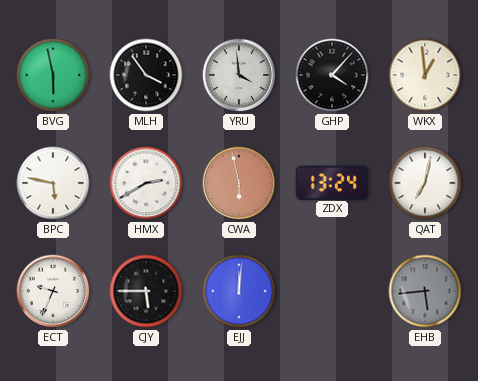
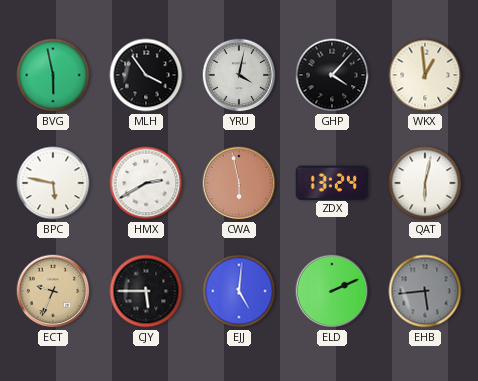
YRU: 3:59 -> 4:02 (239, 75)
QAT: 7:02 -> 6:02 (425, 183)
ECT dial: white -> champagne (53, 291)
EJJ: 12:01 -> 5:01 (239, 291)
ELD: none -> 2:11 (332, 291)
